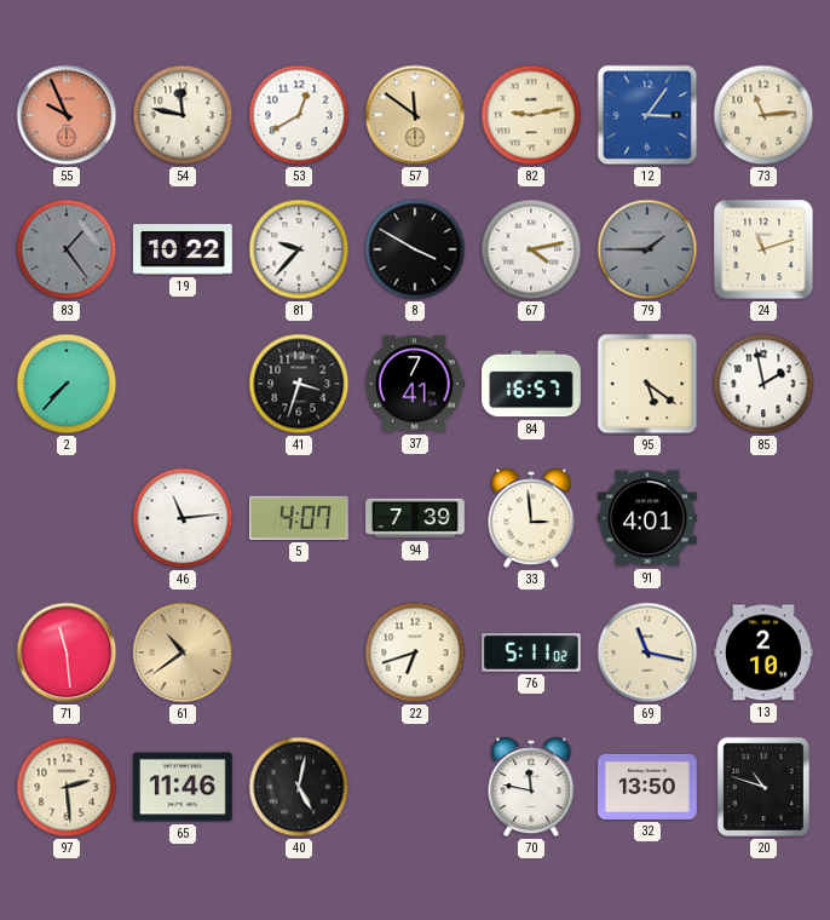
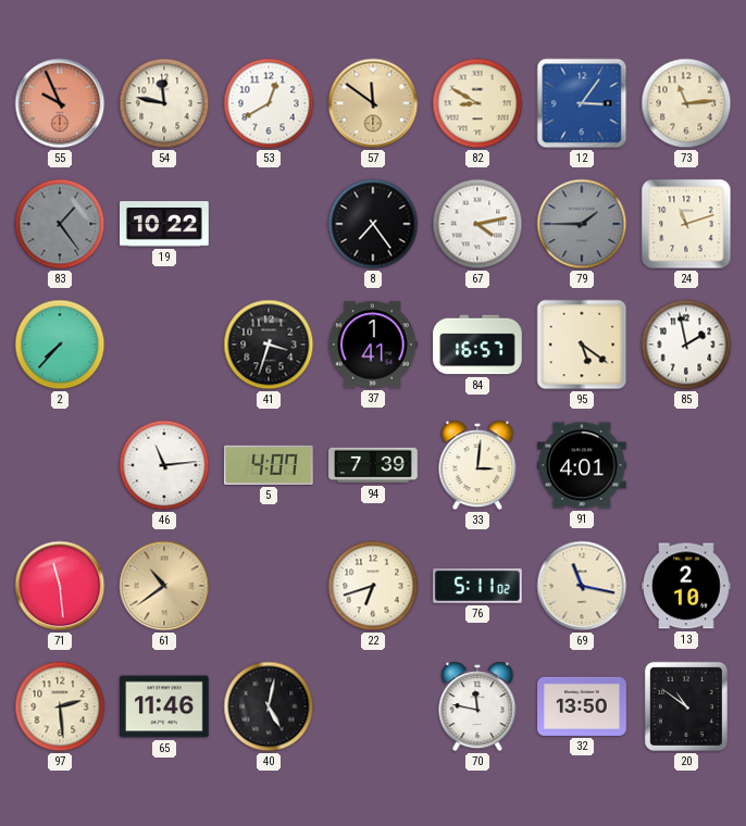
82: 9:13 -> 8:50 (477, 103)
81: 9:37 -> none (299, 249)
8: 3:50 -> 7:24 (373, 224)
37: 7:41 -> 1:41 (373, 345)
33: 2:59 -> 3:01 (477, 465)
20: 10:48 -> 10:51 (686, 706)
